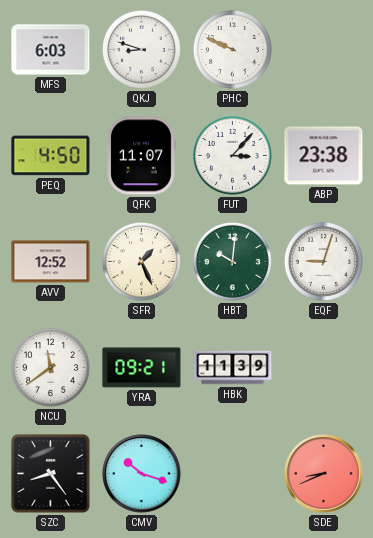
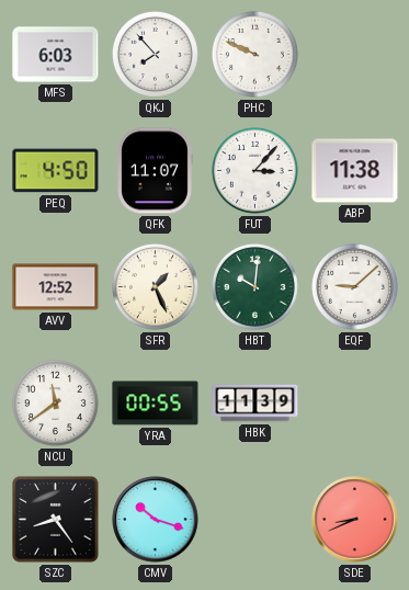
QKJ: 8:48 -> 7:53 (155, 54)
ABP: 23:38 -> 11:38 (355, 171)
EQF: 9:03 -> 9:08 (354, 286)
YRA: 09:21 -> 00:55 (156, 404)
